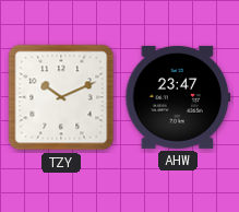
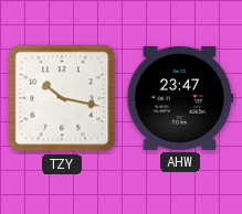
TZY: 10:11 -> 10:17 (62, 98)
